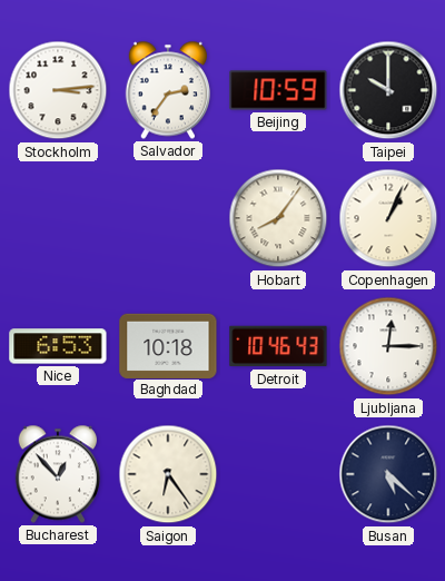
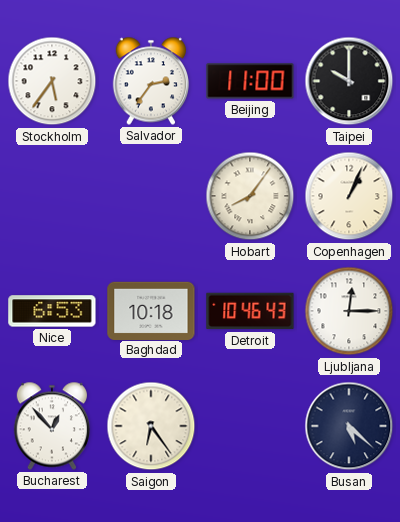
Stockholm: 3:14 -> 5:36 (52, 81)
Beijing: 10:59 -> 11:00 (250, 81)
